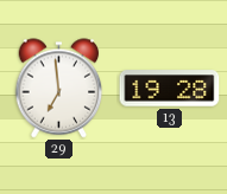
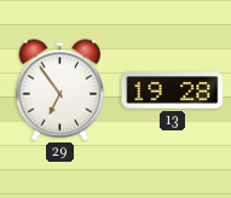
29: 6:59 -> 6:54 (60, 91)
